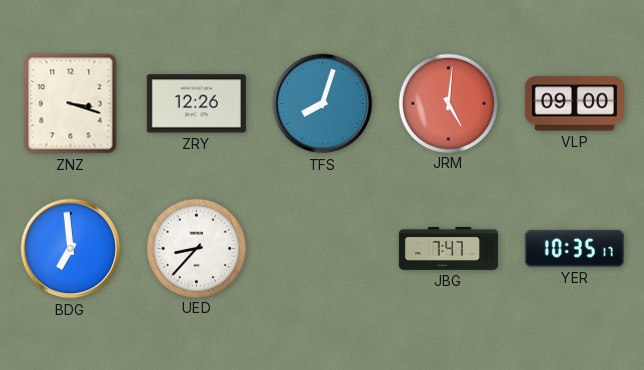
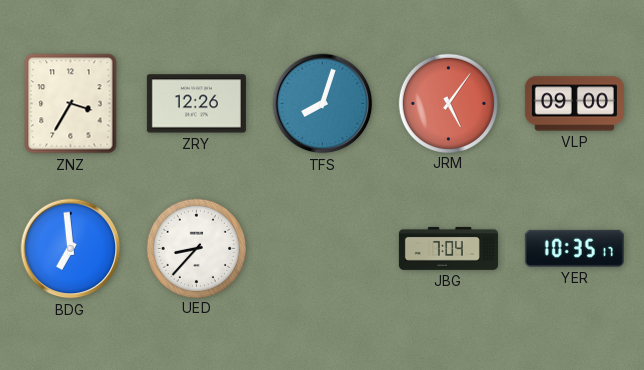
ZNZ: 3:18 -> 3:35 (71, 104)
JRM: 5:01 -> 5:06 (448, 103)
JBG: 7:47 -> 7:04 (448, 248)
